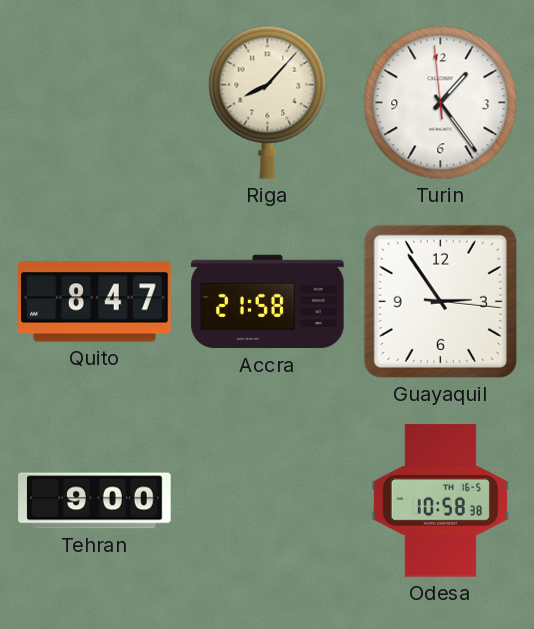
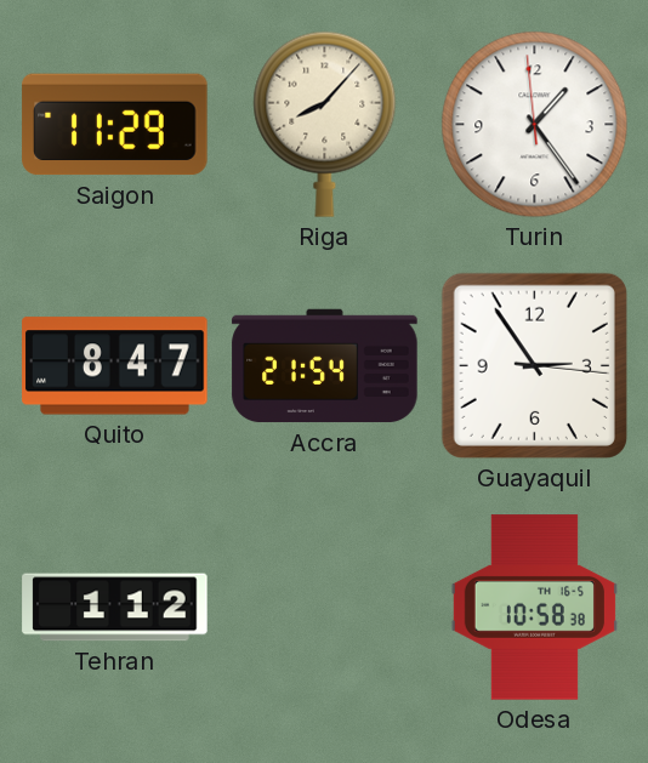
Saigon: none -> 11:29 (115, 125)
Accra: 21:58 -> 21:54 (325, 366)
Tehran: 9:00 -> 1:12 (115, 608)
